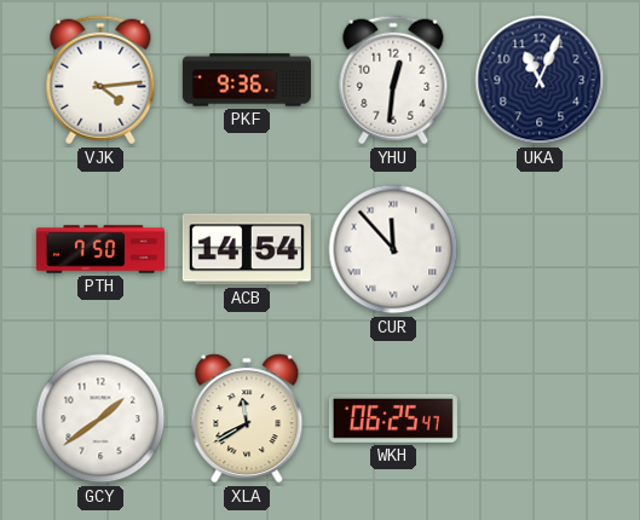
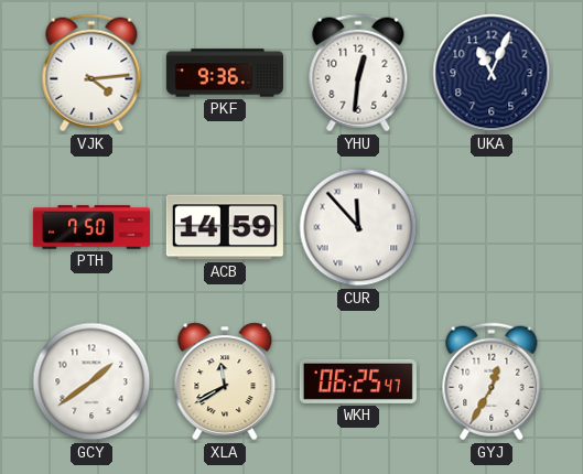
ACB: 14:54 -> 14:59 (225, 227)
GYJ: none -> 12:35 (492, 381)
